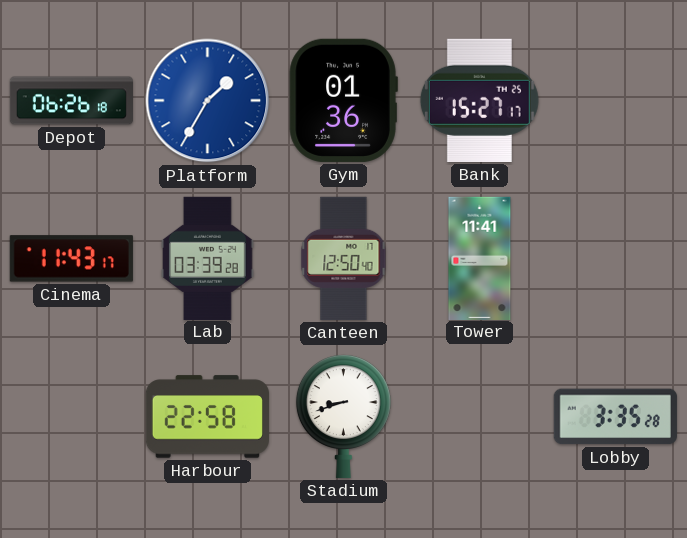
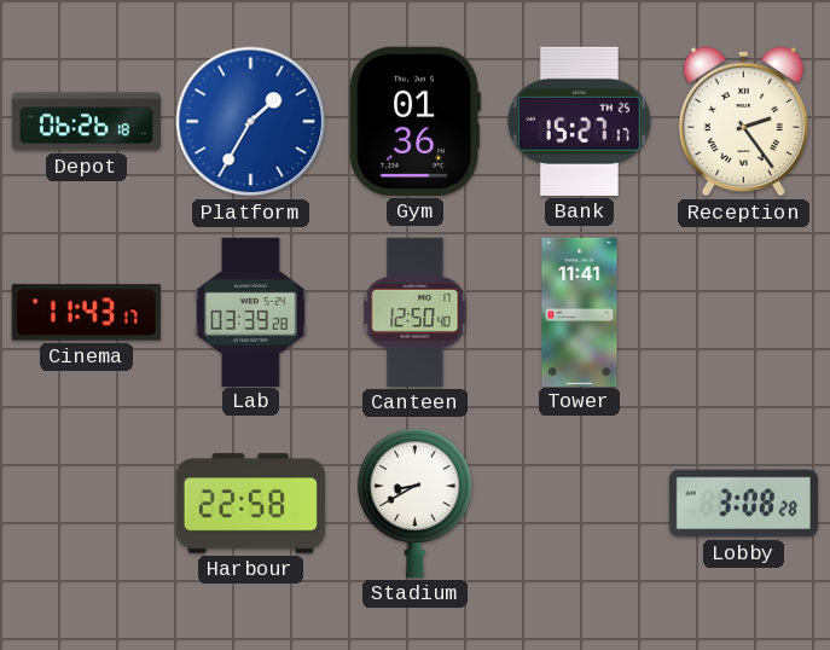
Reception: none -> 2:24 (743, 121)
Stadium: 8:42 -> 8:40 (414, 503)
Lobby: 3:35 -> 3:08 (743, 504)
